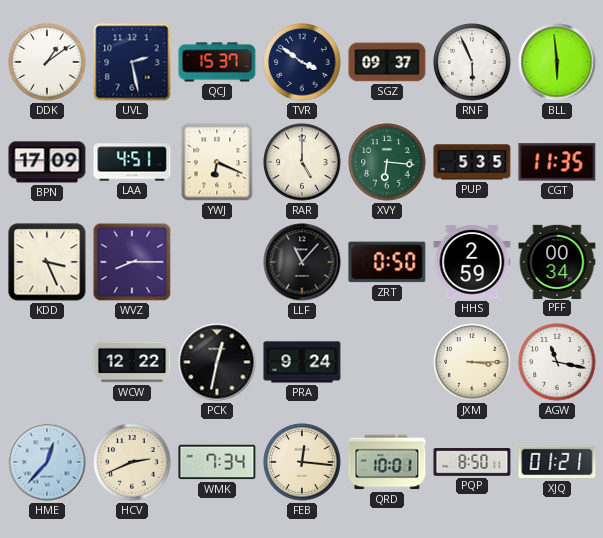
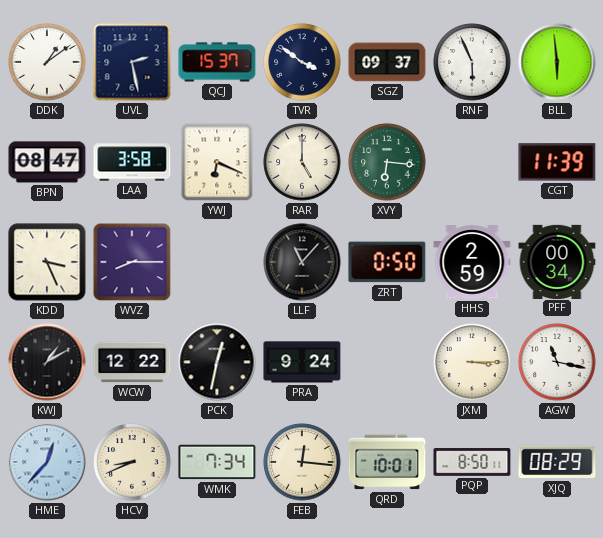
BPN: 17:09 -> 08:47 (47, 162)
LAA: 4:51 -> 3:58 (132, 162)
PUP: 5:35 -> none (472, 162)
CGT: 11:35 -> 11:39 (557, 162)
KWJ: none -> 1:10 (47, 362)
HCV: 2:41 -> 8:41 (132, 462)
XJQ: 01:21 -> 08:29 (557, 462)
